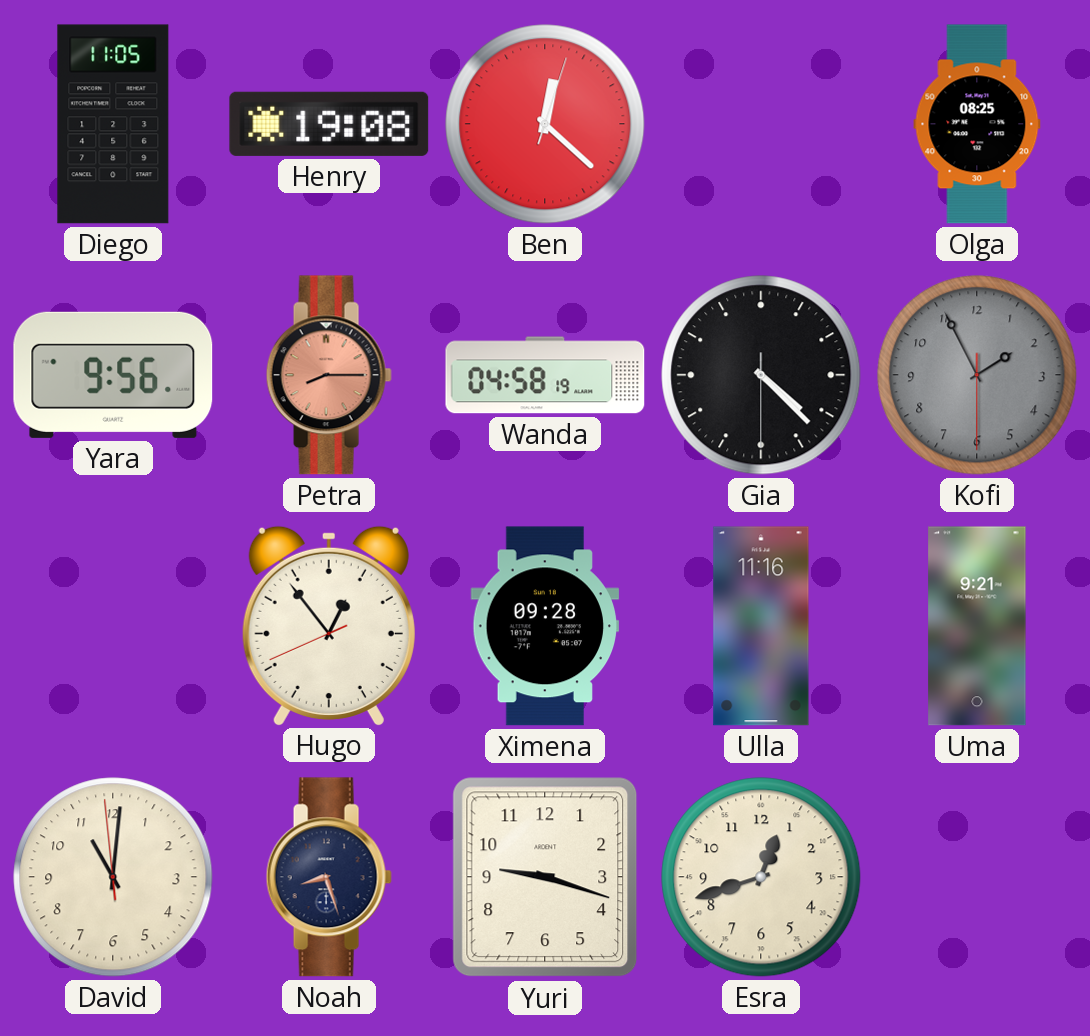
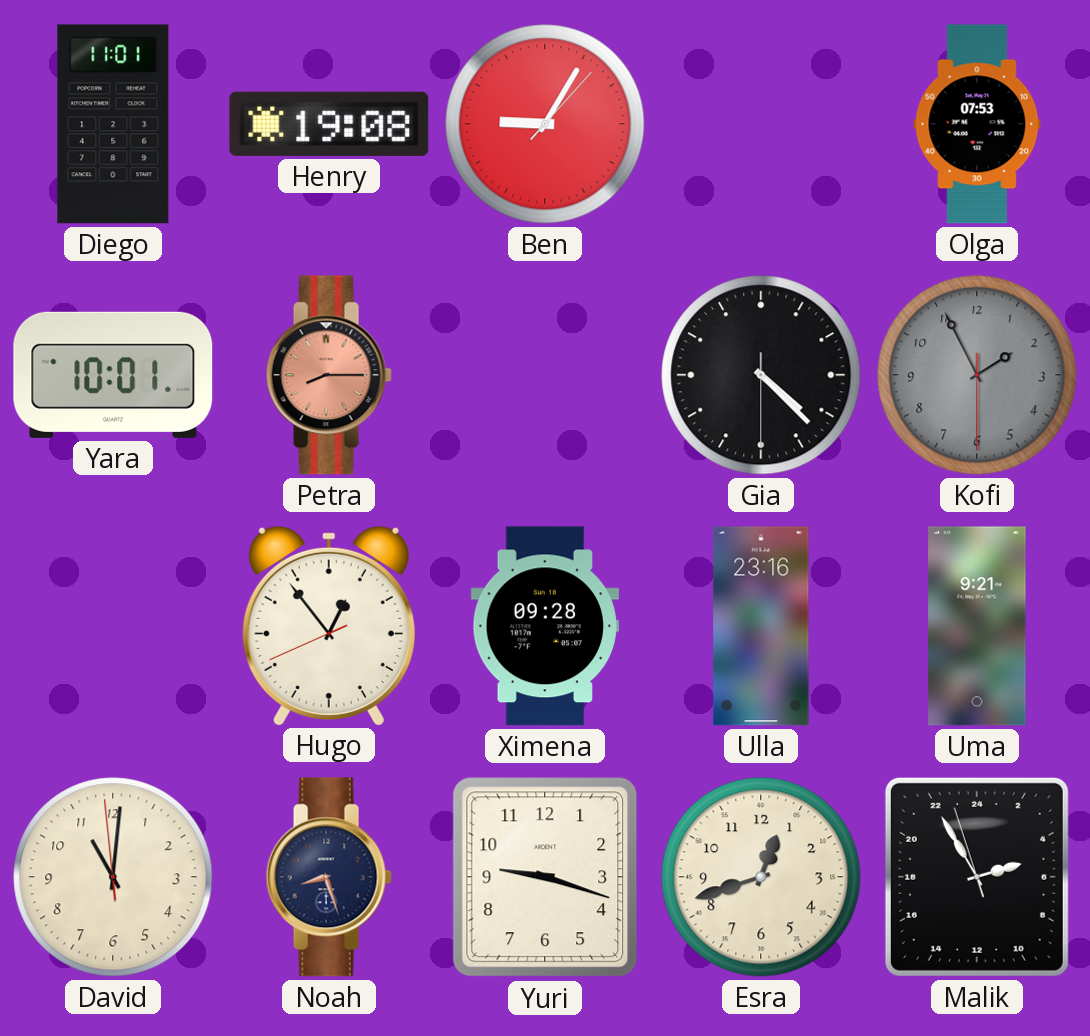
Diego: 11:05 -> 11:01 (113, 124)
Ben: 12:22 -> 9:05 (545, 124)
Olga: 08:25 -> 07:53 (977, 124)
Yara: 9:56 -> 10:01 (113, 375)
Wanda: 04:58 -> none (545, 375)
Ulla: 11:16 -> 23:16 (761, 626)
Malik: none -> 4:54 (977, 877)
